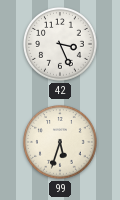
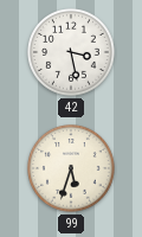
42: 3:26 -> 3:28 (71, 52)
